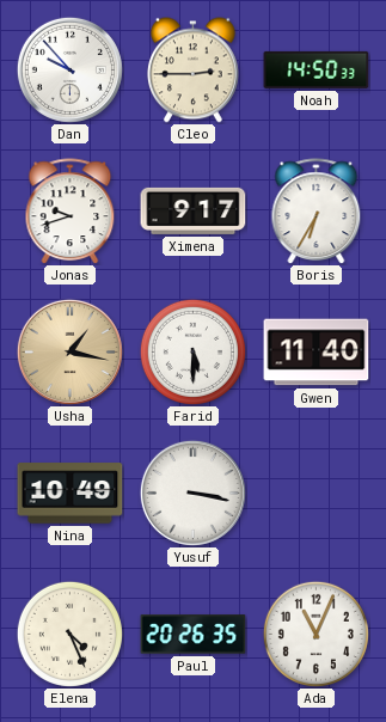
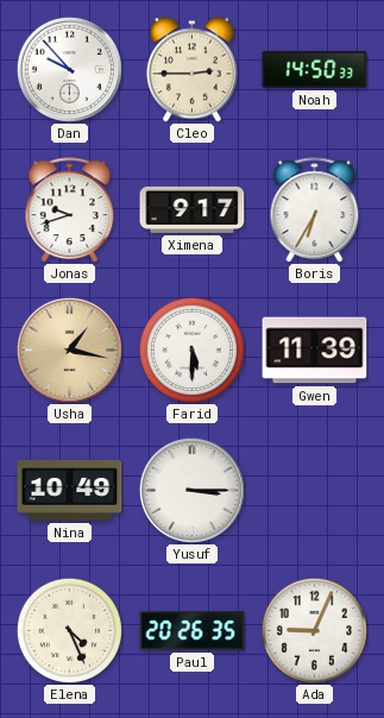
Gwen: 11:40 -> 11:39 (315, 351)
Yusuf: 3:17 -> 3:15 (191, 490)
Ada: 11:04 -> 9:04 (314, 630)
